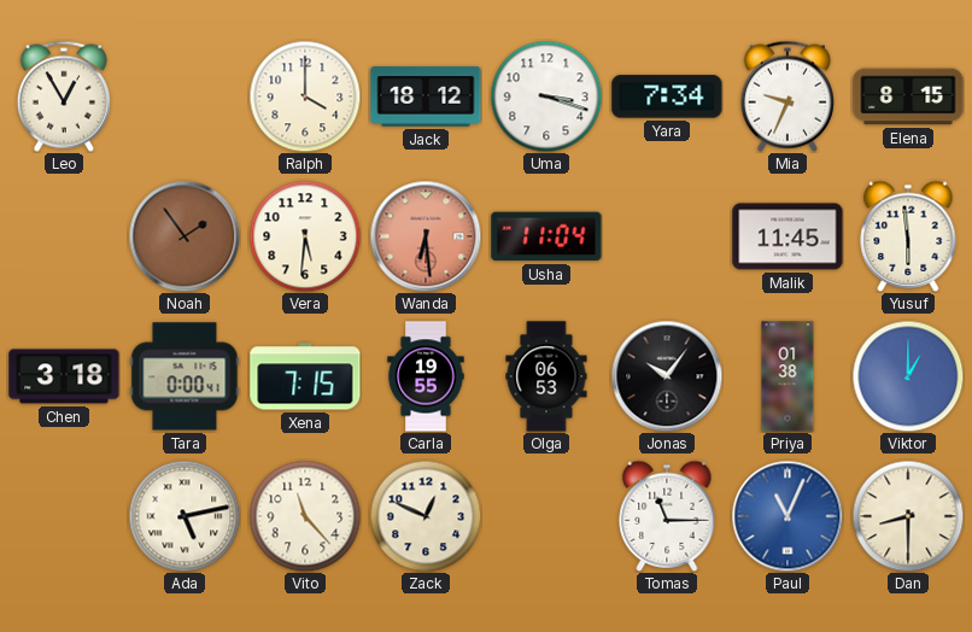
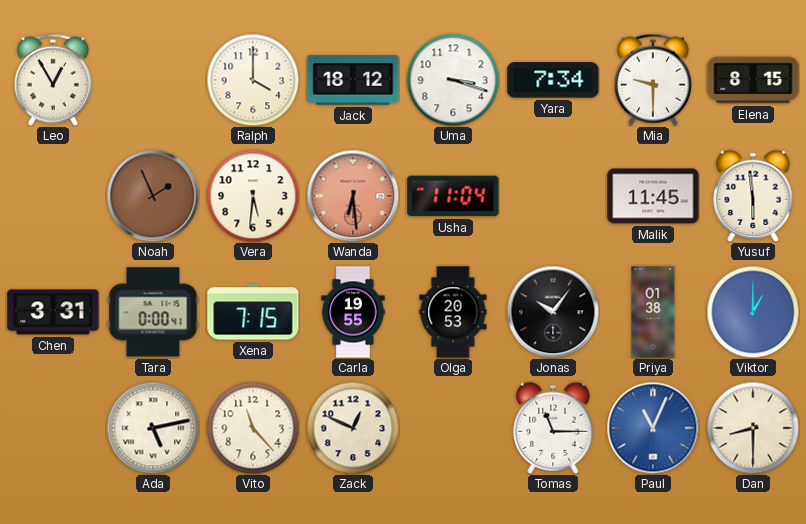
Mia: 9:34 -> 9:30 (653, 80)
Noah: 1:54 -> 1:56 (153, 196)
Chen: 3:18 -> 3:31 (53, 312)
Olga: 06:53 -> 20:53 (453, 312)
